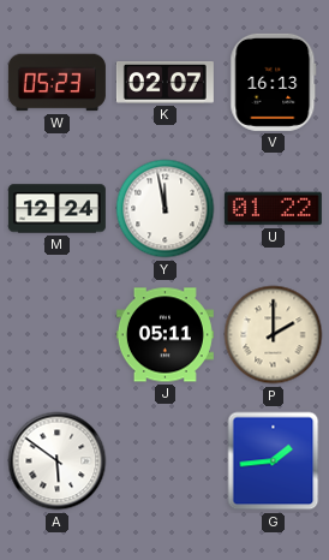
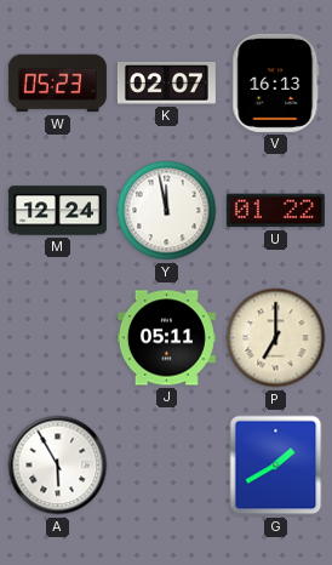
P: 2:00 -> 7:00 (276, 338)
A: 5:51 -> 5:55 (58, 466)
G: 1:44 -> 1:40 (276, 466)
